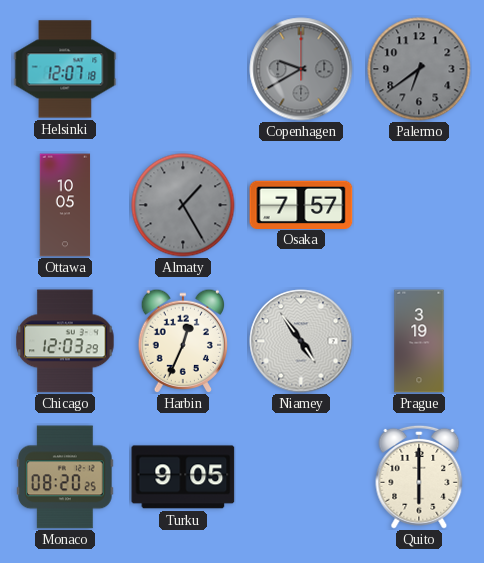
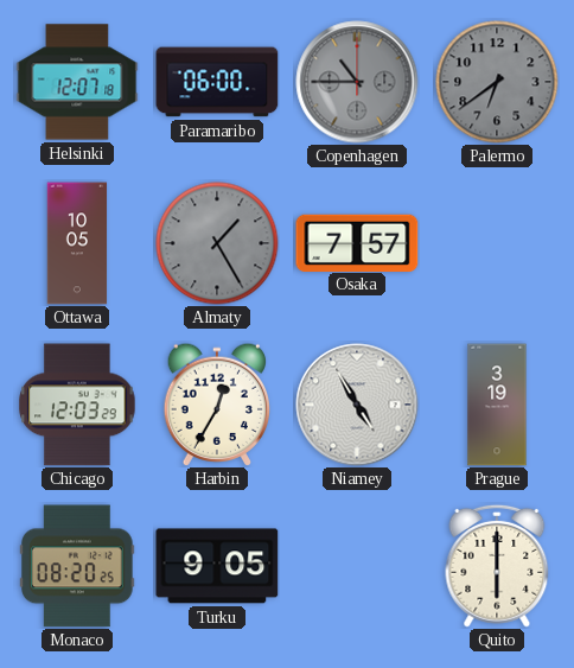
Paramaribo: none -> 06:00 (217, 82)
Copenhagen: 9:40 -> 10:45 (357, 82)
Harbin: 12:34 -> 12:35 (216, 405)
Niamey: 4:54 -> 4:55 (357, 405)
